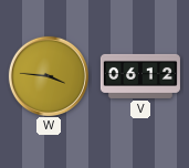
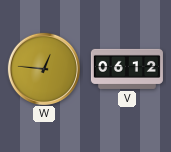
W: 3:46 -> 12:46 (43, 68)
